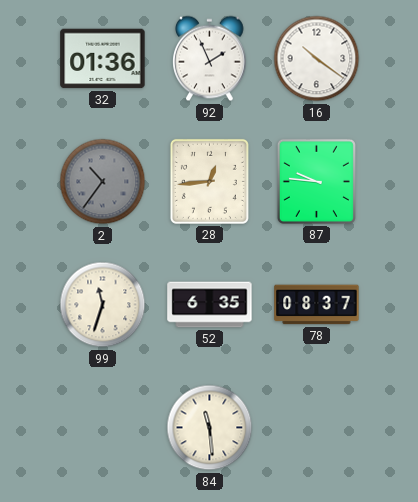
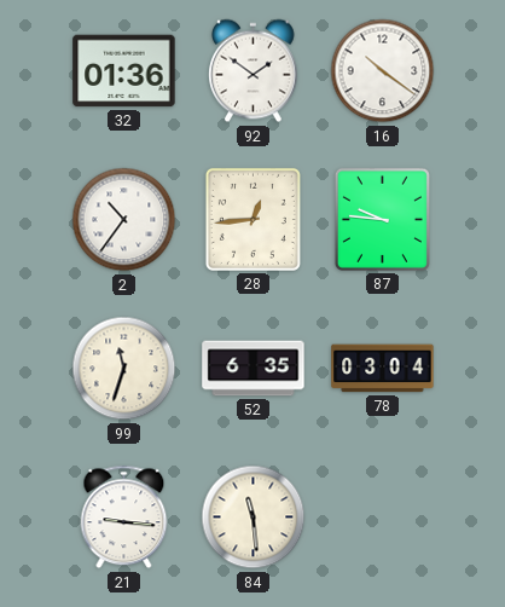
92: 1:56 -> 1:51 (254, 71)
2 dial: grey -> white (124, 220)
78: 08:37 -> 03:04 (383, 369)
21: none -> 9:16 (124, 518)
